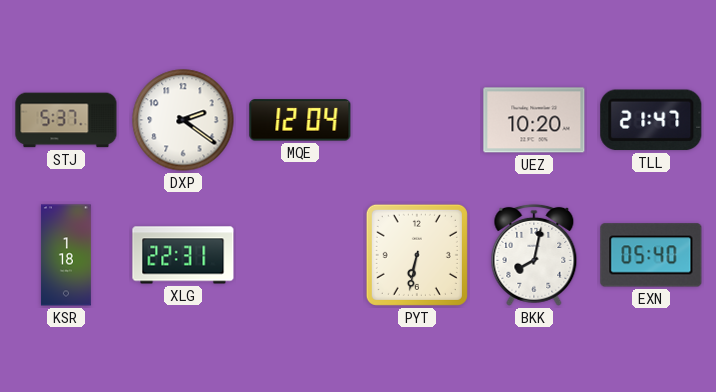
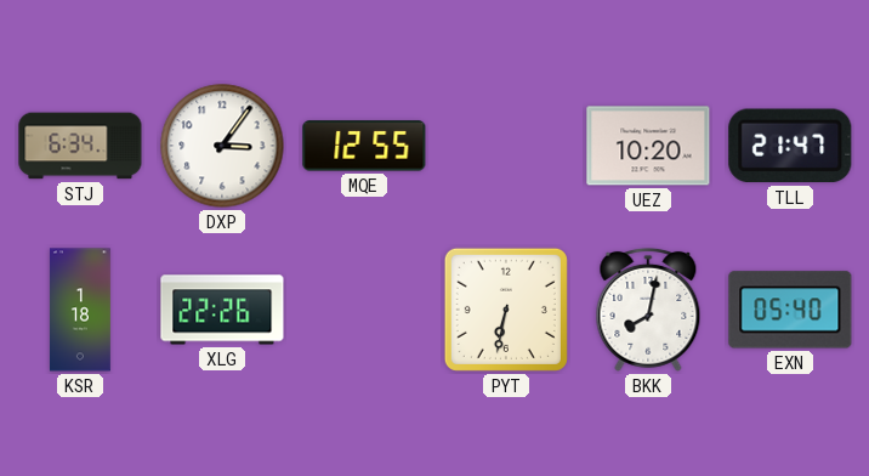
STJ: 5:37 -> 6:34 (80, 146)
DXP: 2:21 -> 3:06 (222, 146)
MQE: 12:04 -> 12:55 (364, 146)
XLG: 22:31 -> 22:26 (222, 310)
